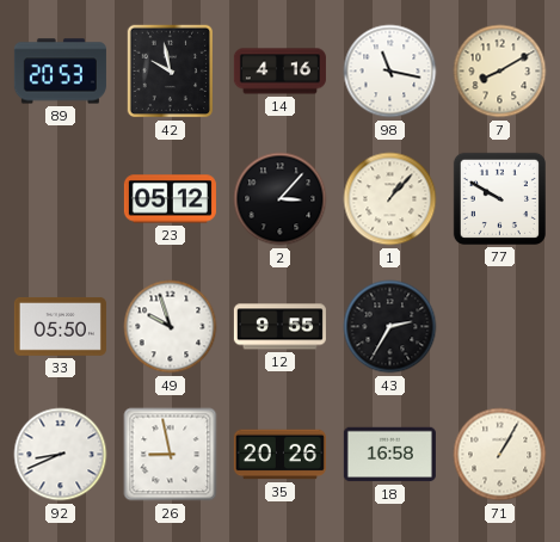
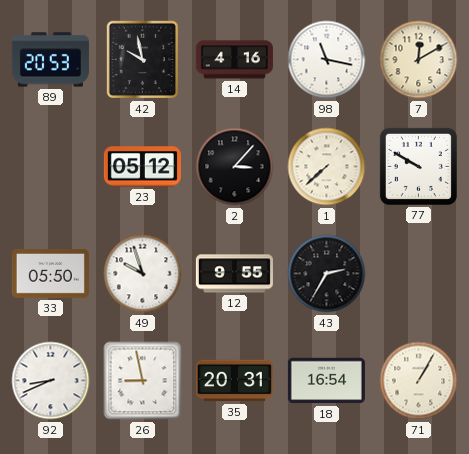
7: 8:10 -> 12:10 (419, 60)
1: 1:07 -> 7:38 (327, 167)
35: 20:26 -> 20:31 (234, 381)
18: 16:58 -> 16:54 (326, 381)
